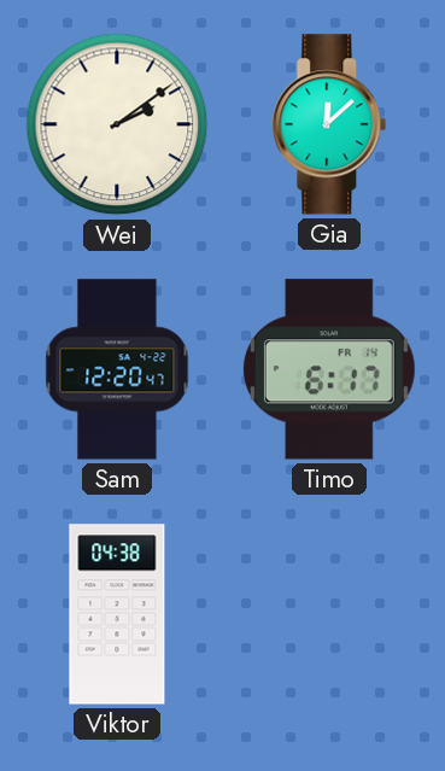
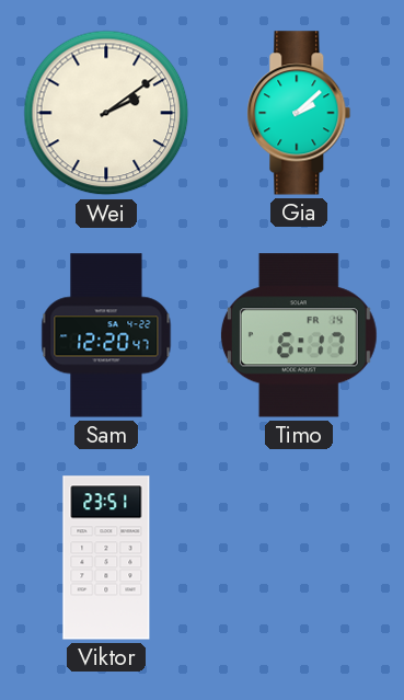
Gia: 12:08 -> 2:08 (299, 113)
Viktor: 04:38 -> 23:51 (106, 558)
